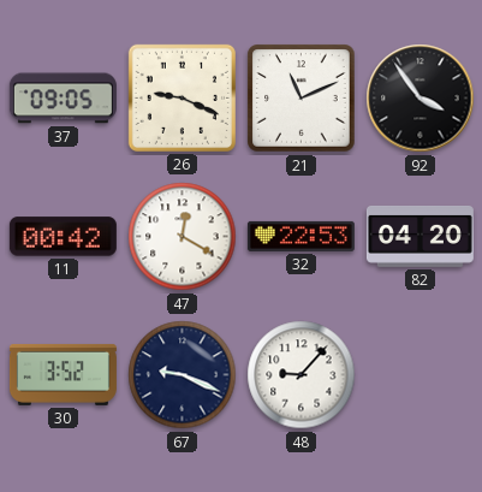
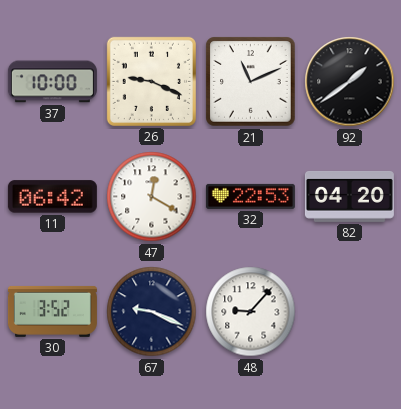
37: 09:05 -> 10:00 (52, 82)
92: 3:54 -> 1:39 (350, 82)
11: 00:42 -> 06:42 (52, 197)
